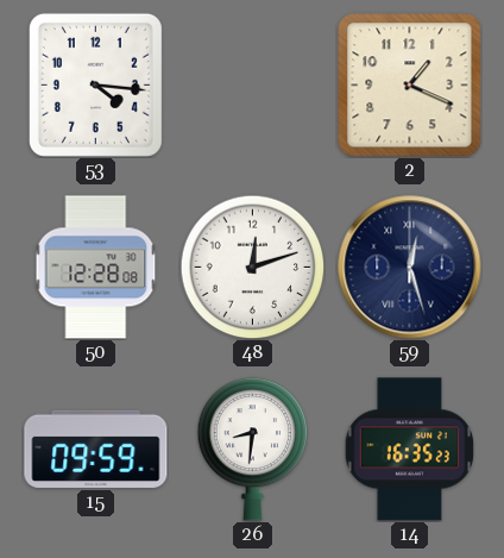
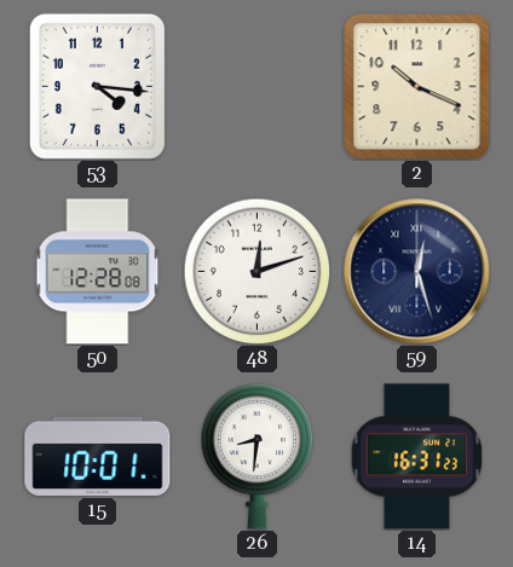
2: 1:19 -> 10:19 (417, 87)
15: 09:59 -> 10:01 (98, 456)
14: 16:35 -> 16:31 (417, 457)
